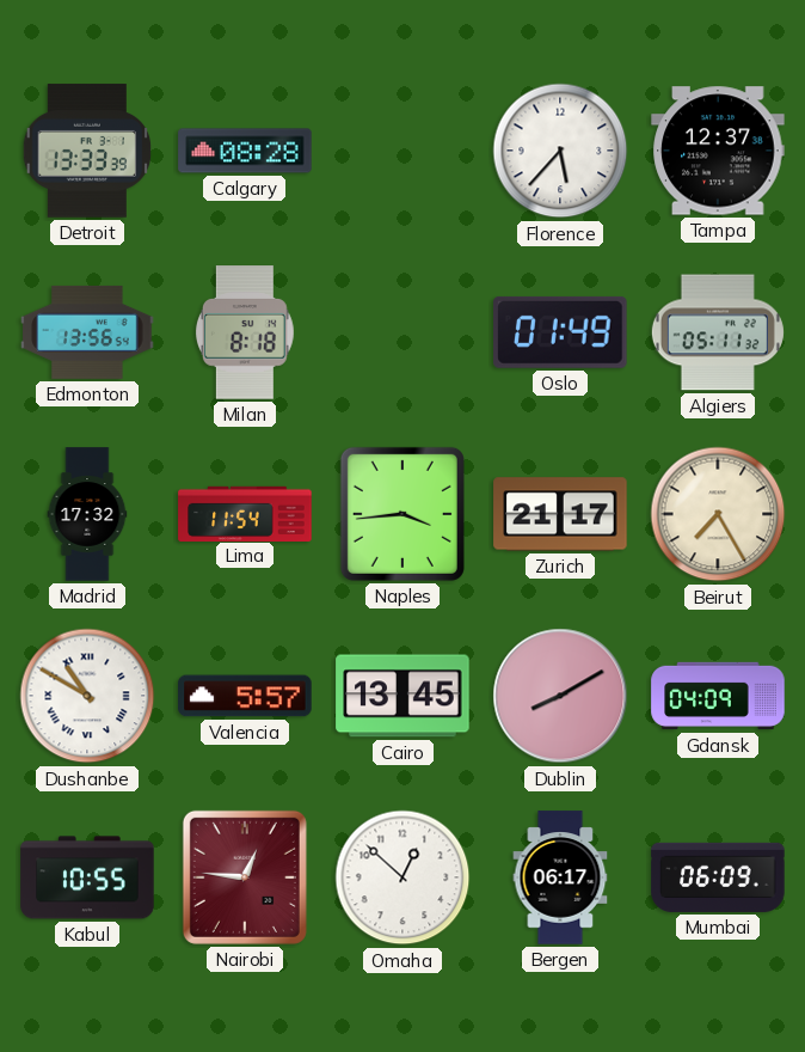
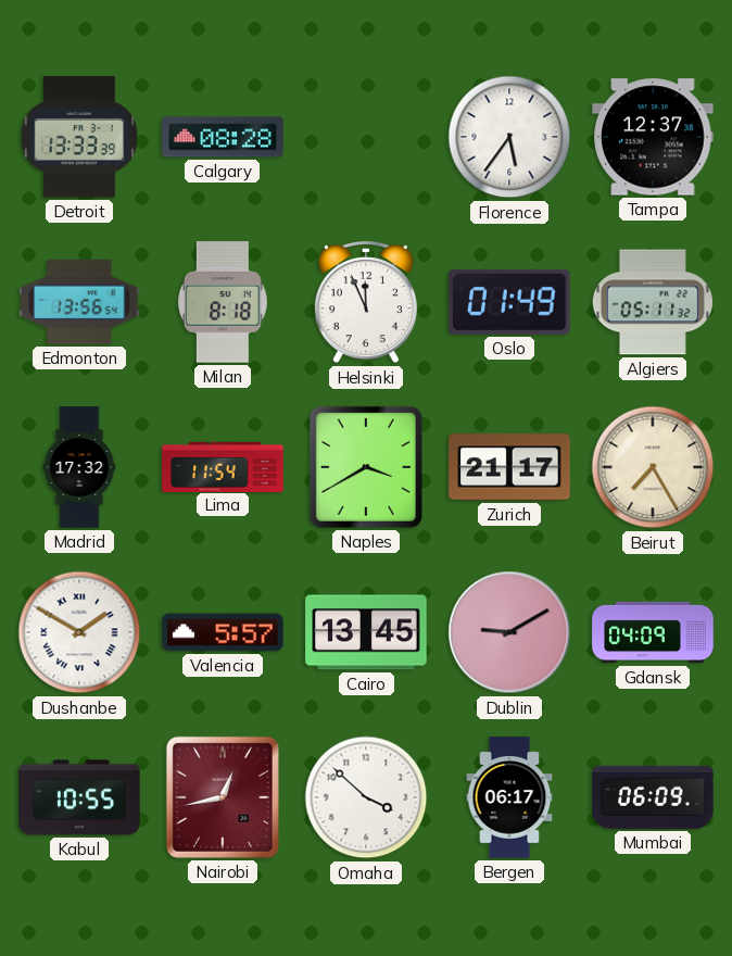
Florence: 5:37 -> 5:36 (509, 137)
Helsinki: none -> 11:56 (366, 303)
Naples: 3:44 -> 3:40 (366, 467)
Dushanbe: 10:50 -> 1:50 (79, 632)
Dublin: 8:10 -> 9:10 (509, 632)
Nairobi: 12:46 -> 12:43 (223, 797)
Omaha: 12:52 -> 3:52 (366, 797)
